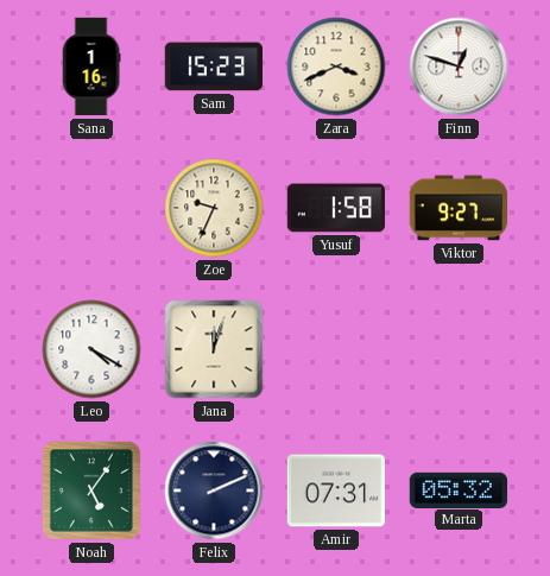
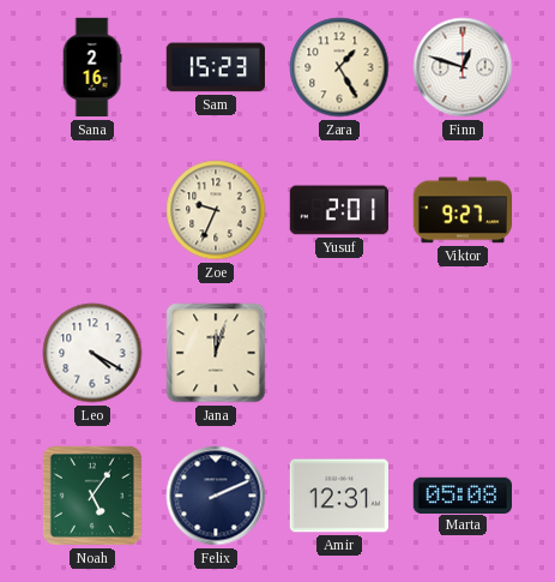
Sana: 1:16 -> 2:16 (92, 67)
Zara: 3:41 -> 1:25 (339, 67)
Yusuf: 1:58 -> 2:01 (338, 210)
Amir: 07:31 -> 12:31 (338, 496)
Marta: 05:32 -> 05:08 (463, 494)
